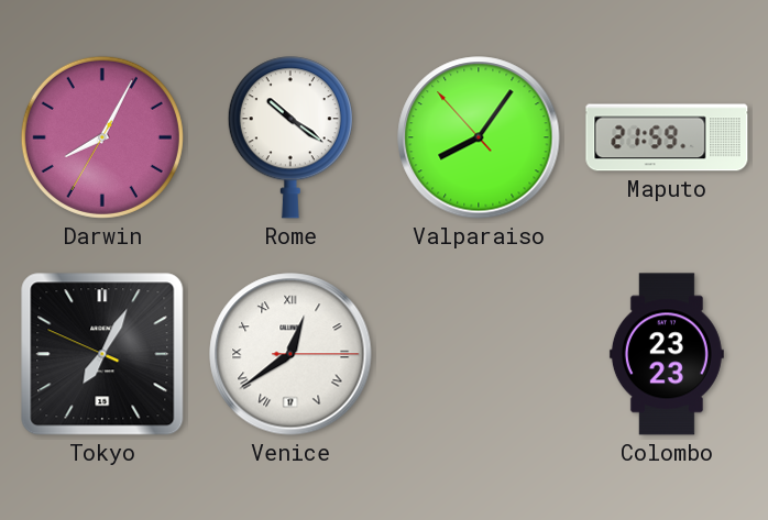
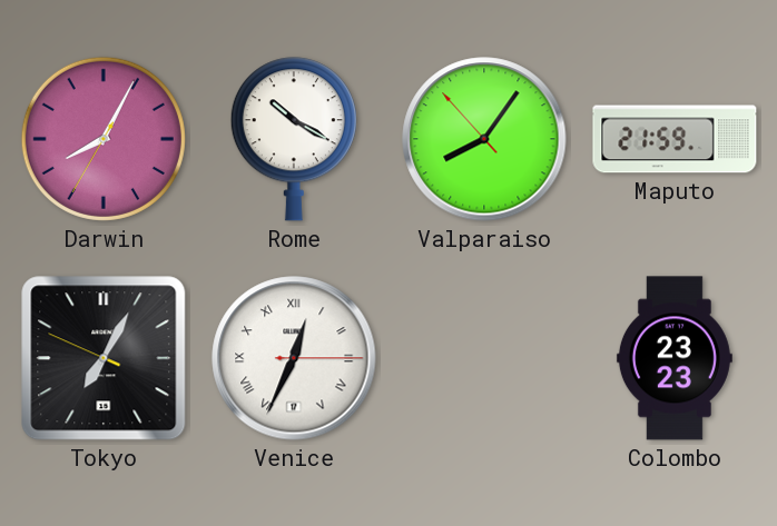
Rome: 10:21 -> 10:20 (294, 139)
Venice: 12:39 -> 12:34 (294, 358)
